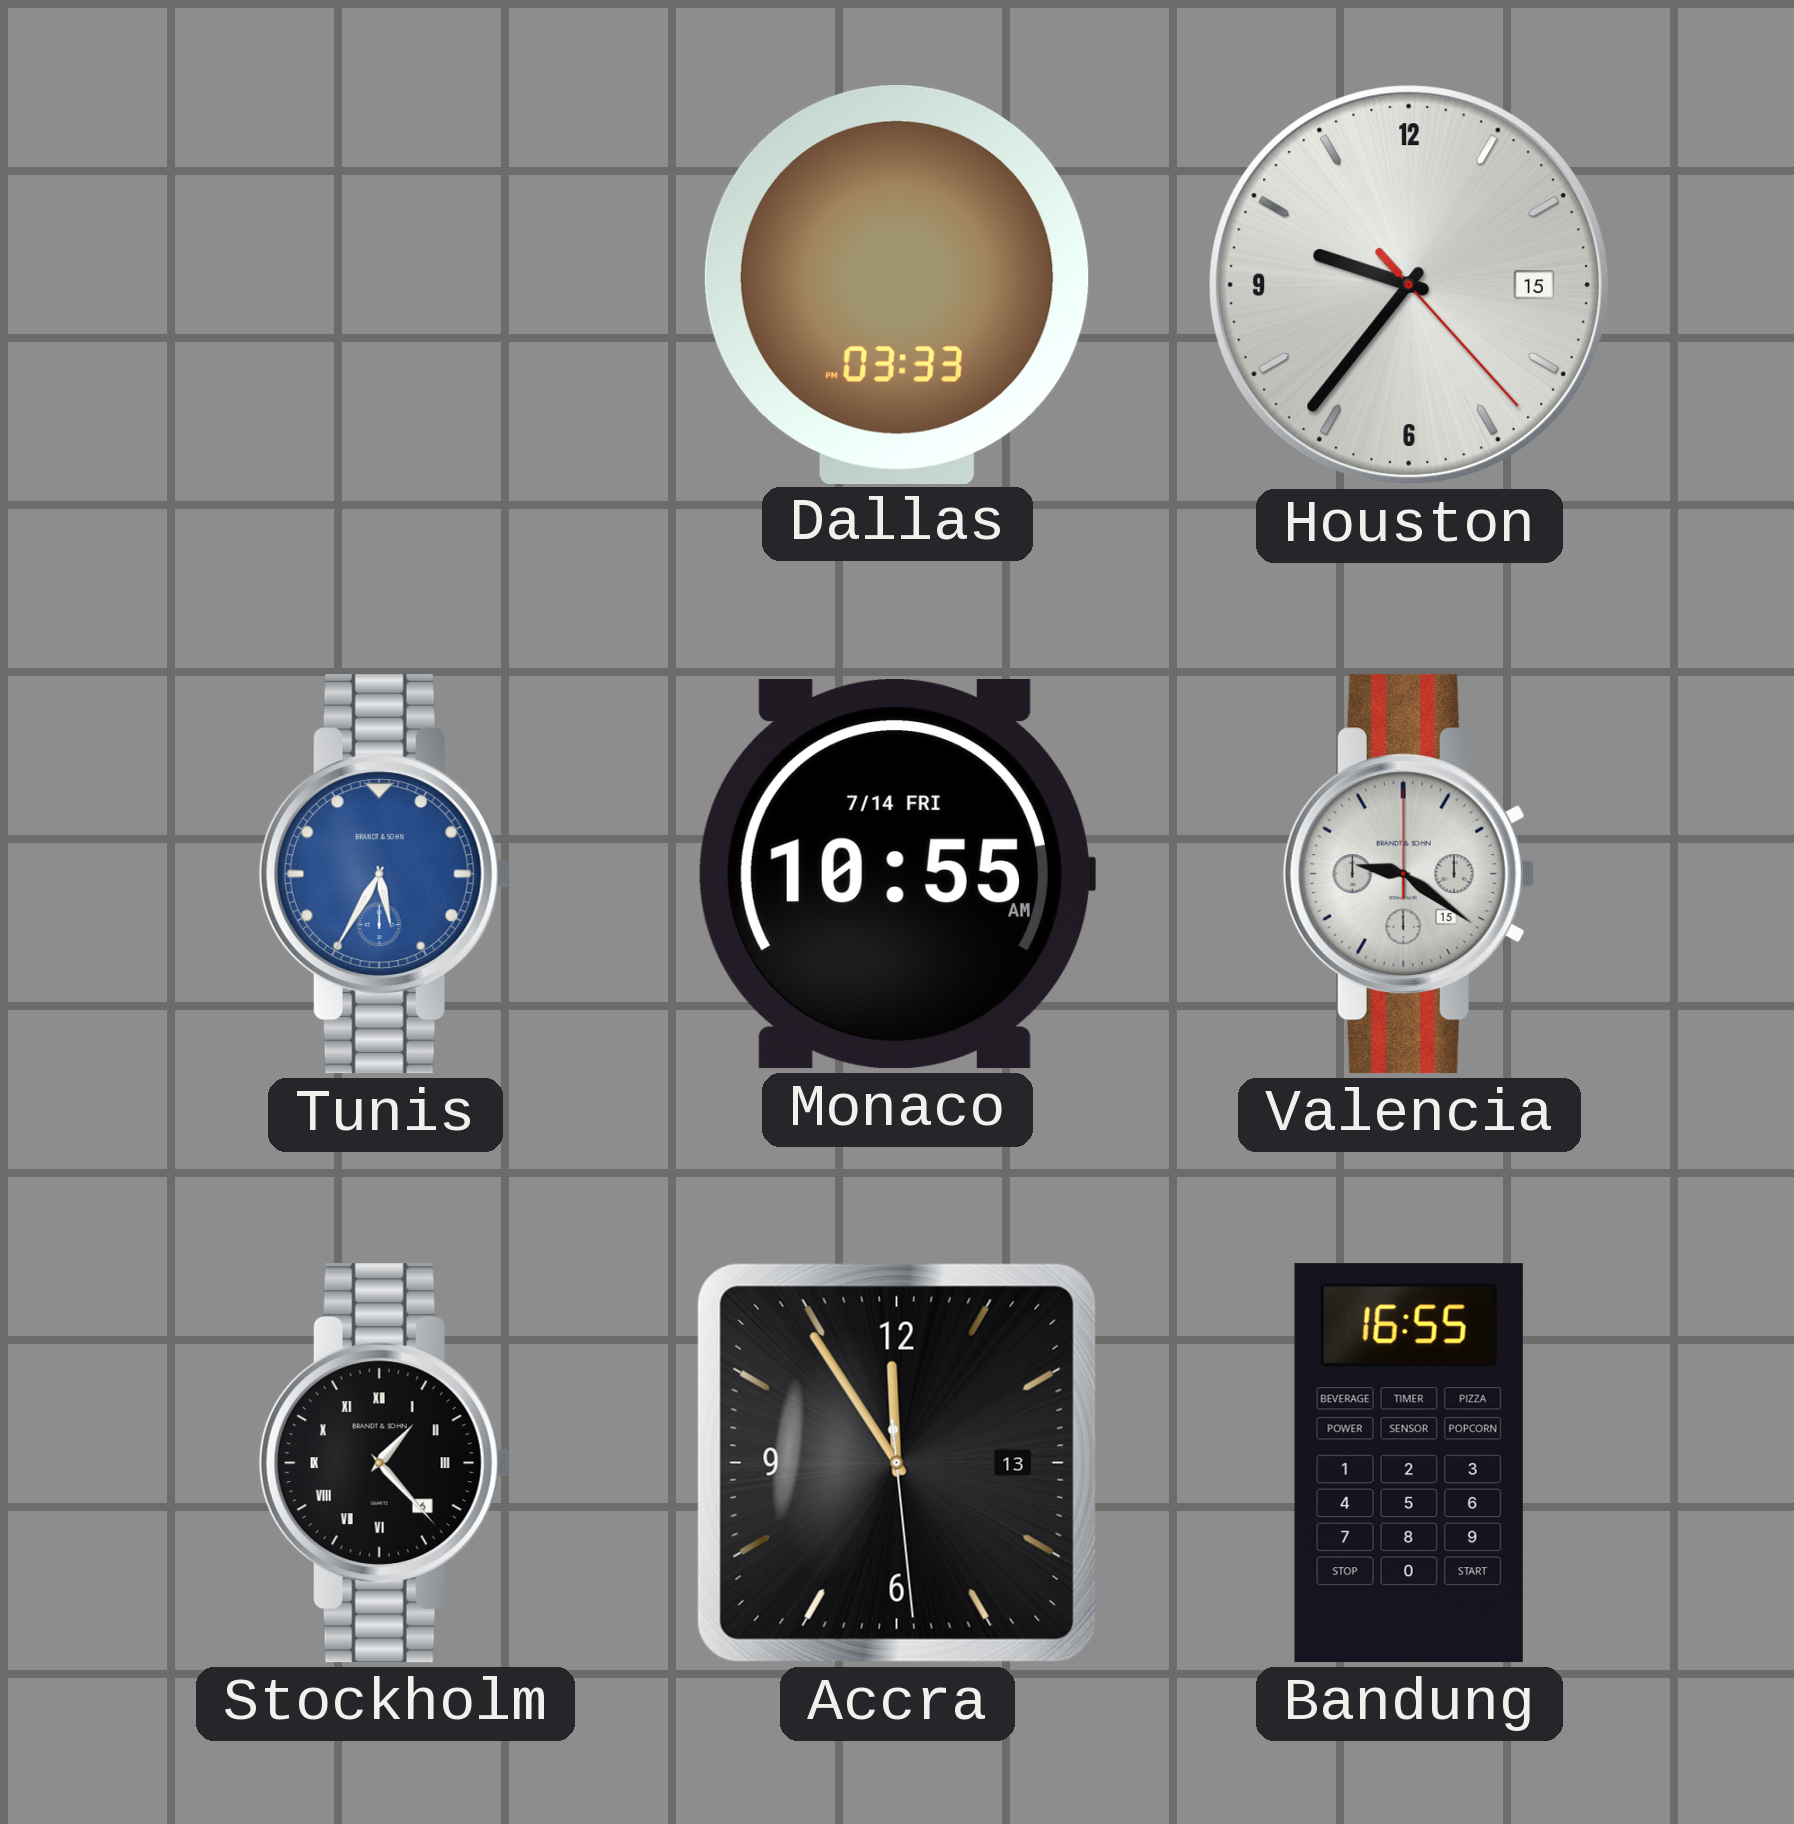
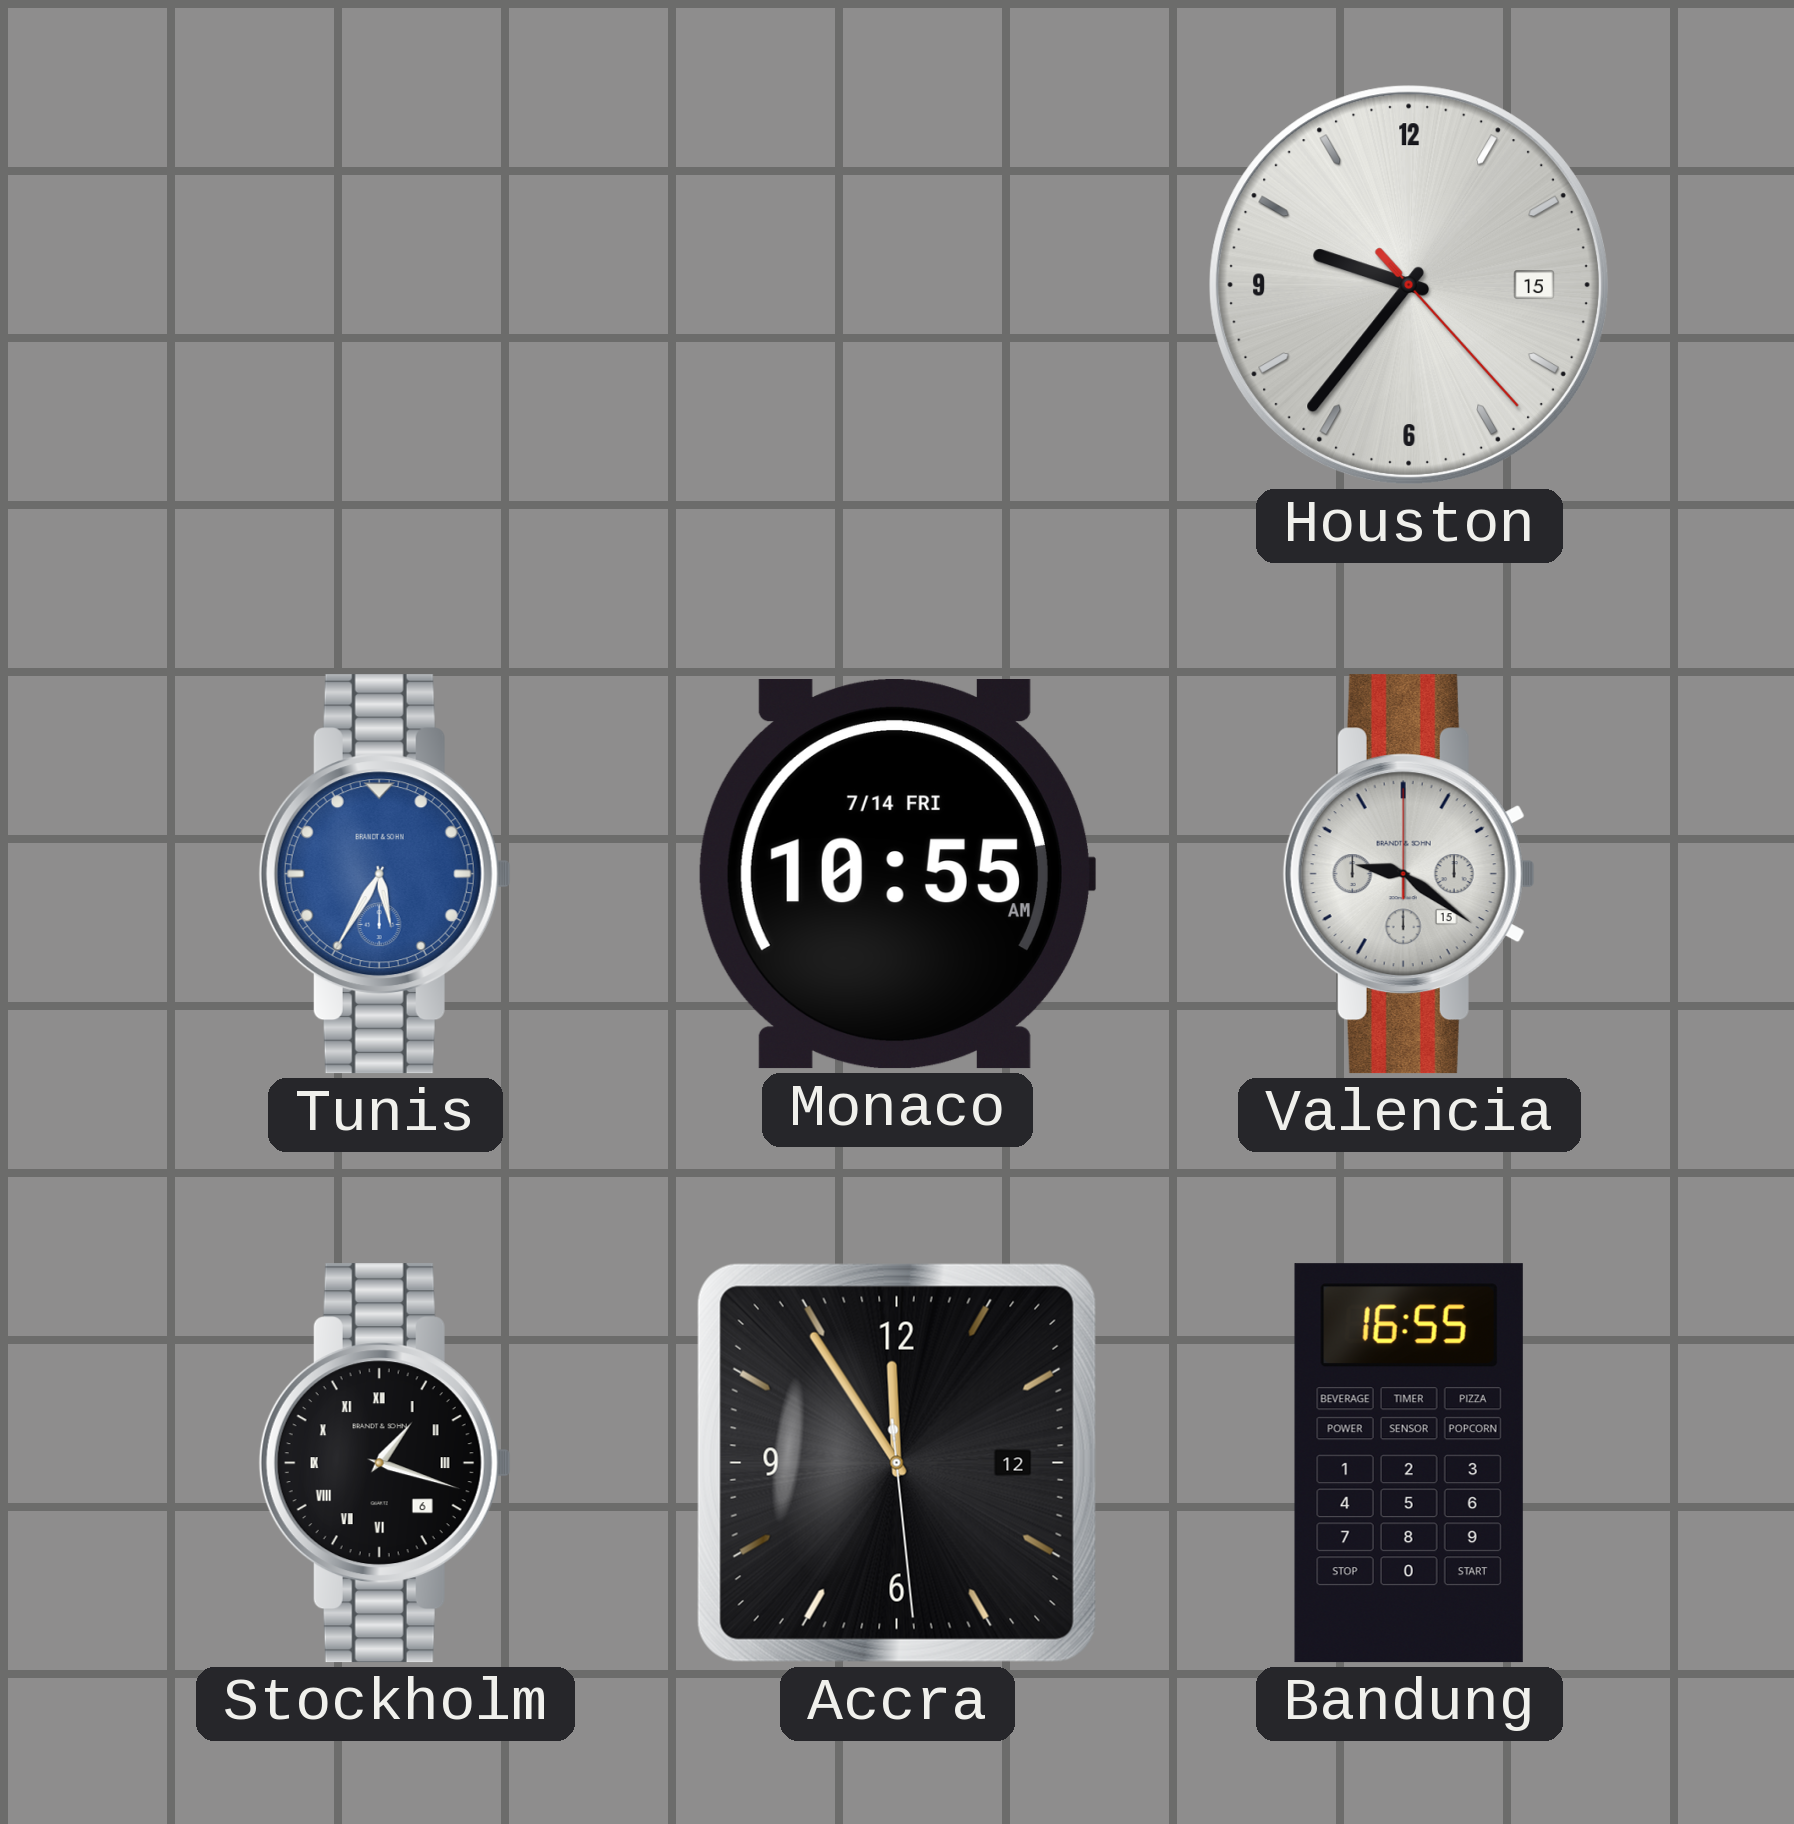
Dallas: 03:33 -> none (897, 284)
Stockholm: 1:23 -> 1:18 (385, 1463)
Accra date: 13 -> 12 (897, 1463)
